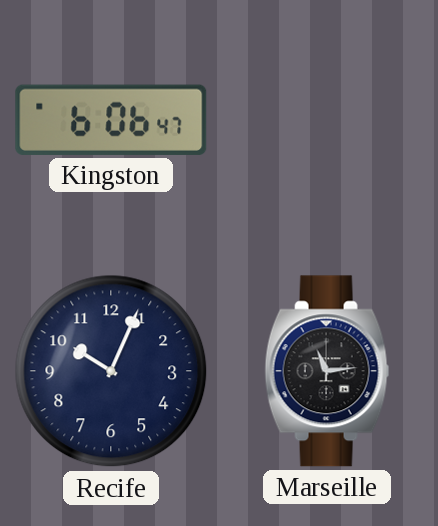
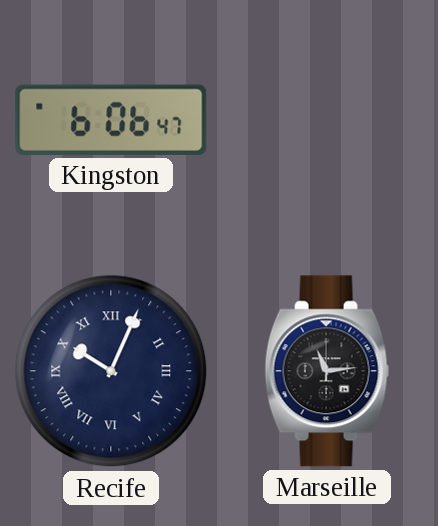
Recife numerals: Arabic -> Roman (111, 371)
